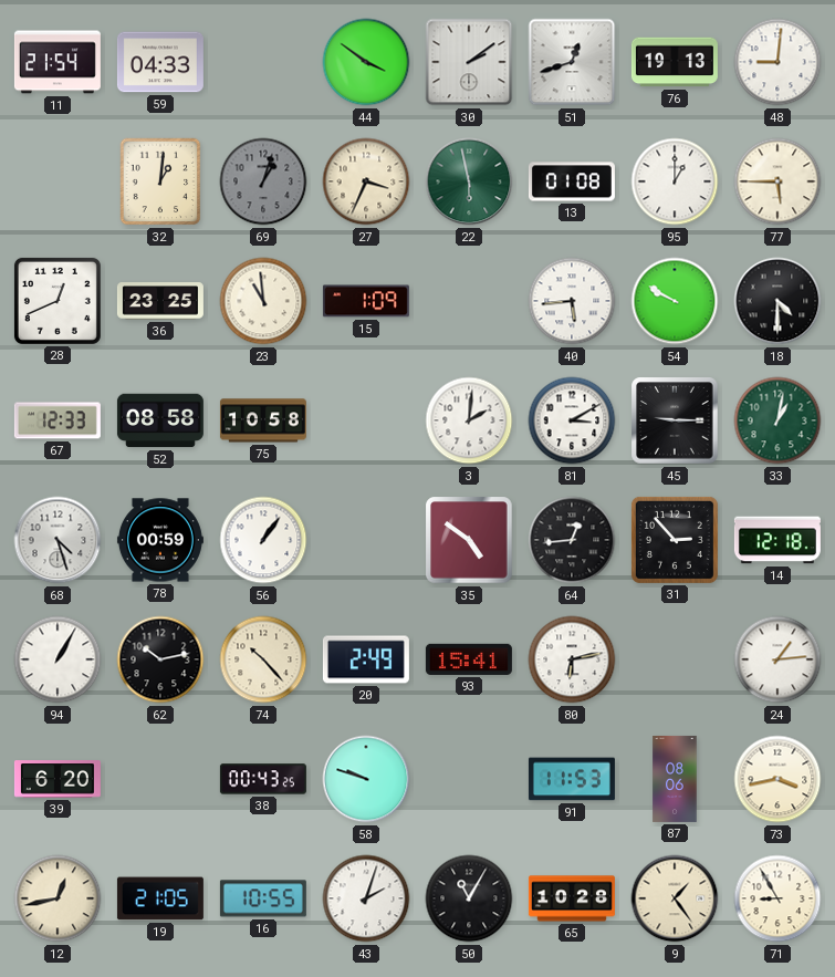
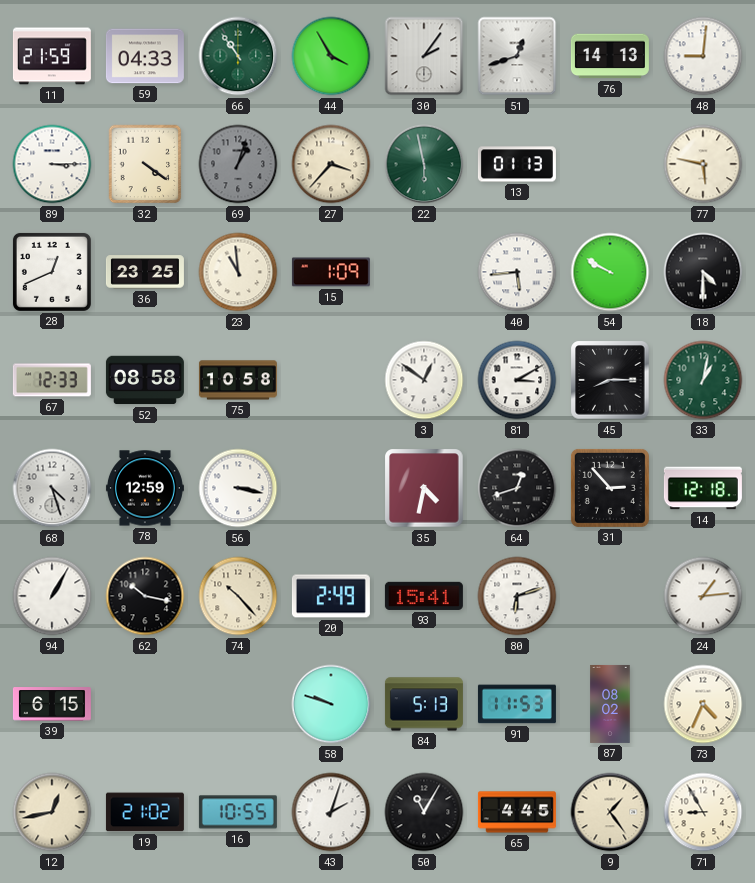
11: 21:54 -> 21:59 (52, 56)
66: none -> 10:54 (238, 56)
44: 3:51 -> 3:55 (331, 56)
30: 2:09 -> 2:06 (424, 56)
76: 19:13 -> 14:13 (610, 56)
89: none -> 3:15 (52, 164)
32: 1:01 -> 4:21 (145, 164)
27: 3:34 -> 3:37 (331, 164)
13: 01:08 -> 01:13 (517, 164)
95: 1:00 -> none (675, 181)
77: 5:45 -> 5:47 (703, 164)
3: 2:01 -> 12:51 (424, 380)
45: 9:15 -> 8:15 (610, 380)
78: 00:59 -> 12:59 (145, 488)
56: 1:06 -> 3:17 (238, 488)
35: 4:51 -> 4:32 (424, 488)
64: 12:44 -> 12:42 (517, 488)
62: 10:13 -> 10:17 (145, 596)
80: 6:13 -> 6:12 (517, 596)
39: 6:20 -> 6:15 (52, 704)
38: 00:43 -> none (263, 779)
84: none -> 5:13 (424, 704)
87: 08:06 -> 08:02 (610, 704)
73: 3:43 -> 4:34 (703, 704)
19: 21:05 -> 21:02 (145, 812)
65: 10:28 -> 4:45 (517, 812)
